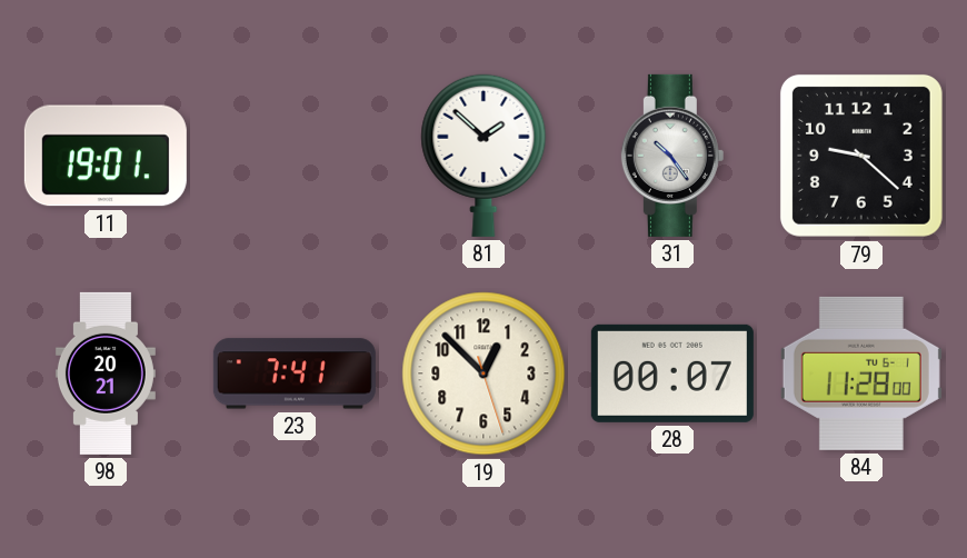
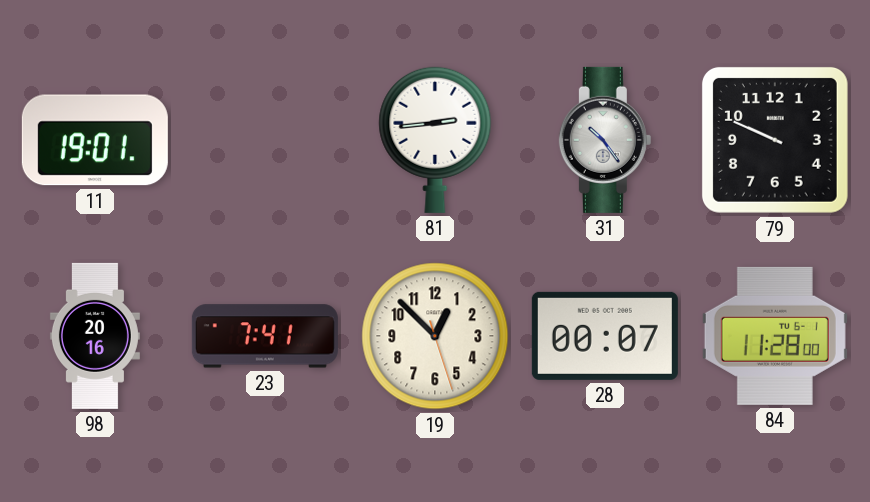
81: 1:52 -> 2:44 (435, 140)
79: 9:22 -> 9:49 (775, 140)
98: 20:21 -> 20:16 (95, 336)
